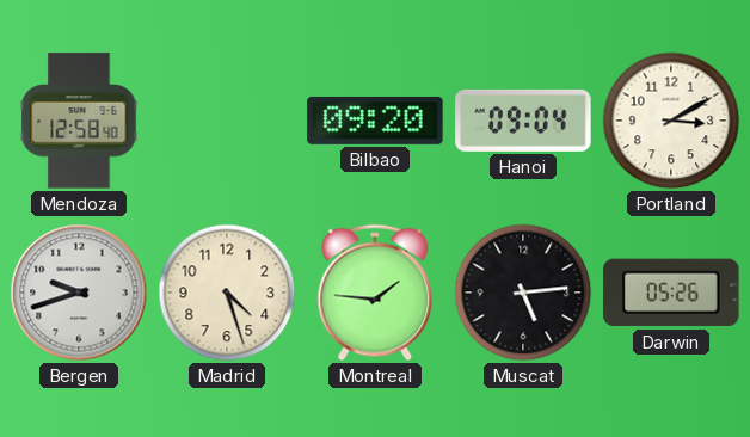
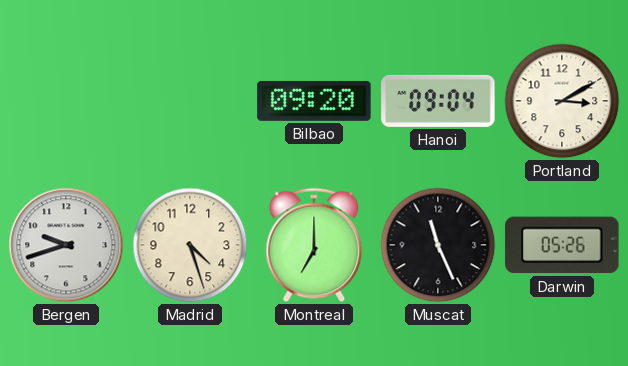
Mendoza: 12:58 -> none (79, 121)
Montreal: 1:46 -> 7:00 (314, 245)
Muscat: 5:14 -> 11:26 (438, 245)
